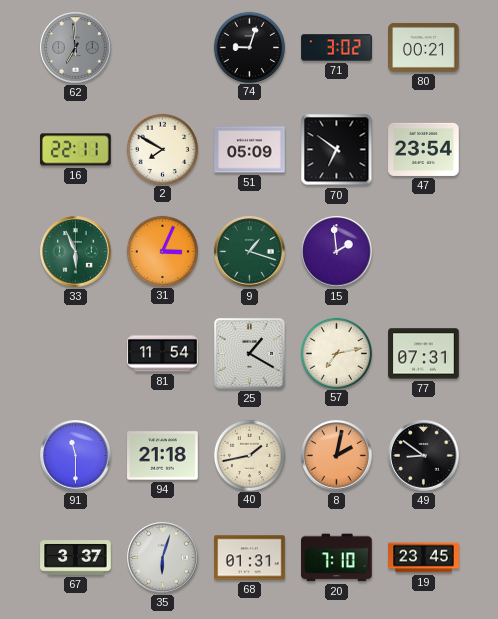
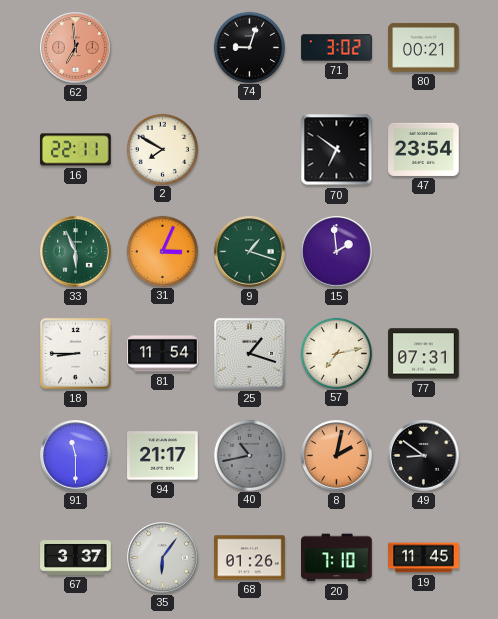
62 dial: grey -> salmon (76, 48)
51: 05:09 -> none (250, 150)
18: none -> 8:45 (75, 353)
25: 1:20 -> 1:18 (249, 353)
94: 21:18 -> 21:17 (163, 456)
40: 1:43 -> 10:43 (249, 455)
40 dial: cream -> grey (249, 455)
35: 6:03 -> 6:06 (163, 558)
68: 01:31 -> 01:26 (250, 558)
19: 23:45 -> 11:45 (424, 558)
